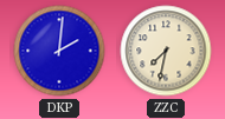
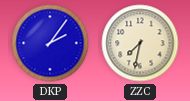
DKP: 2:01 -> 2:06 (50, 43)
